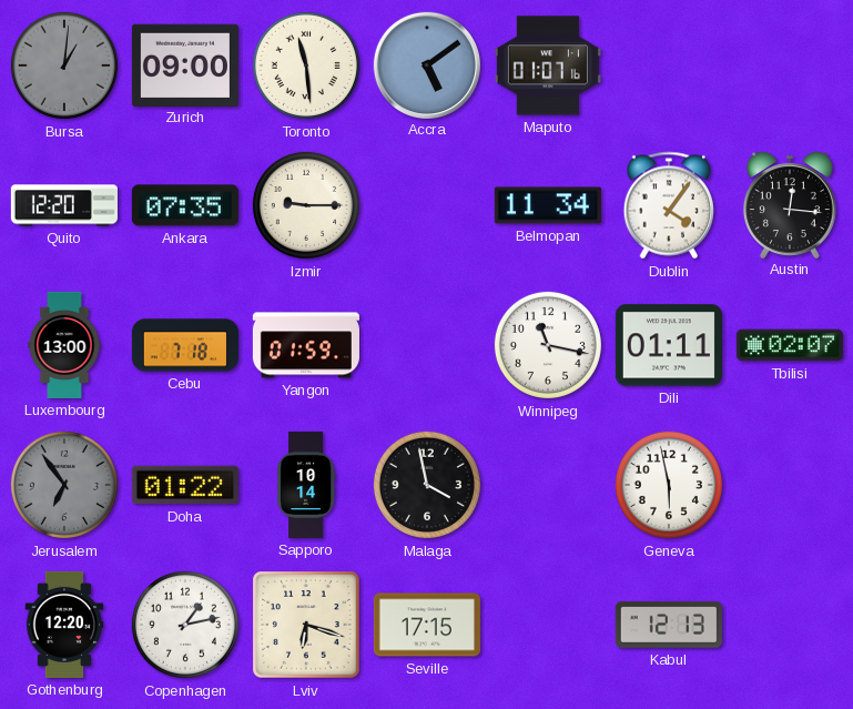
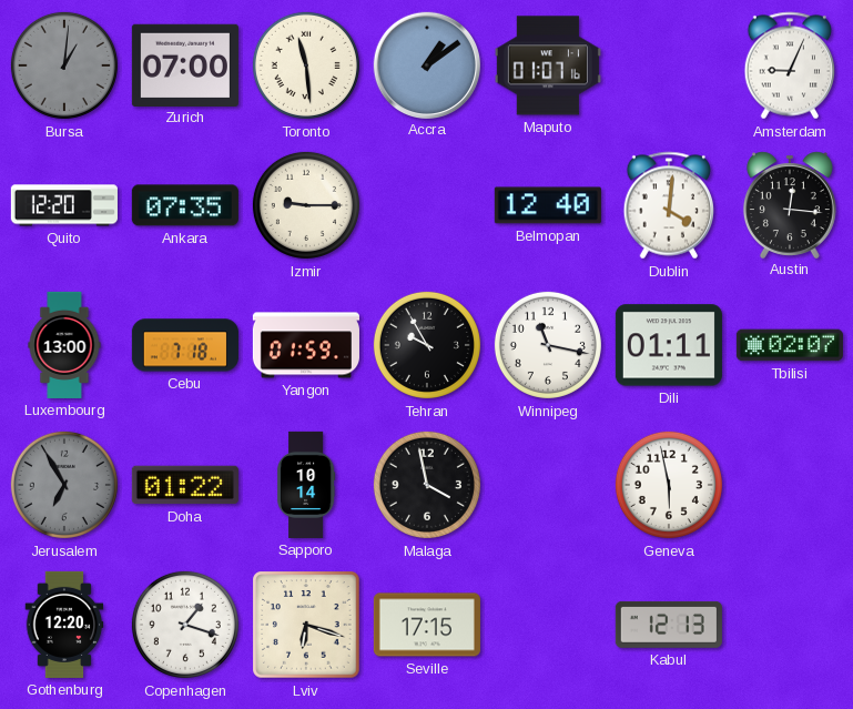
Zurich: 09:00 -> 07:00 (185, 64)
Accra: 5:09 -> 1:09 (426, 64)
Amsterdam: none -> 9:04 (790, 65)
Belmopan: 11:34 -> 12:40 (548, 205)
Dublin: 4:06 -> 4:01 (669, 205)
Tehran: none -> 9:55 (427, 345)
Jerusalem: 6:54 -> 6:55 (64, 485)
Copenhagen: 1:13 -> 1:18 (185, 625)
